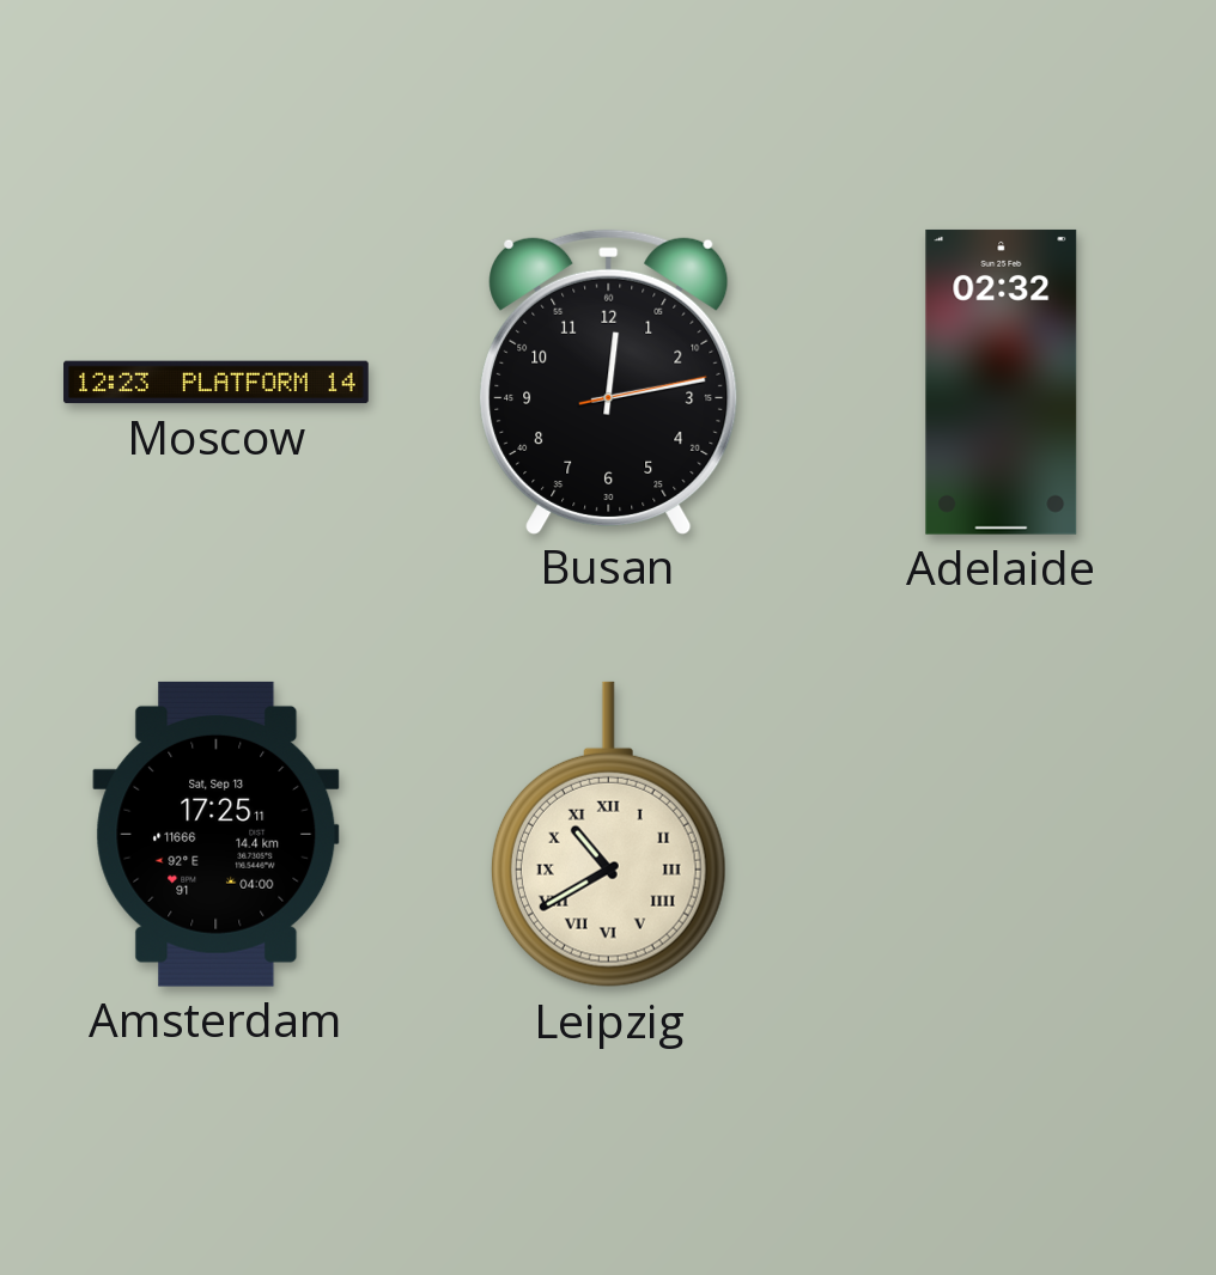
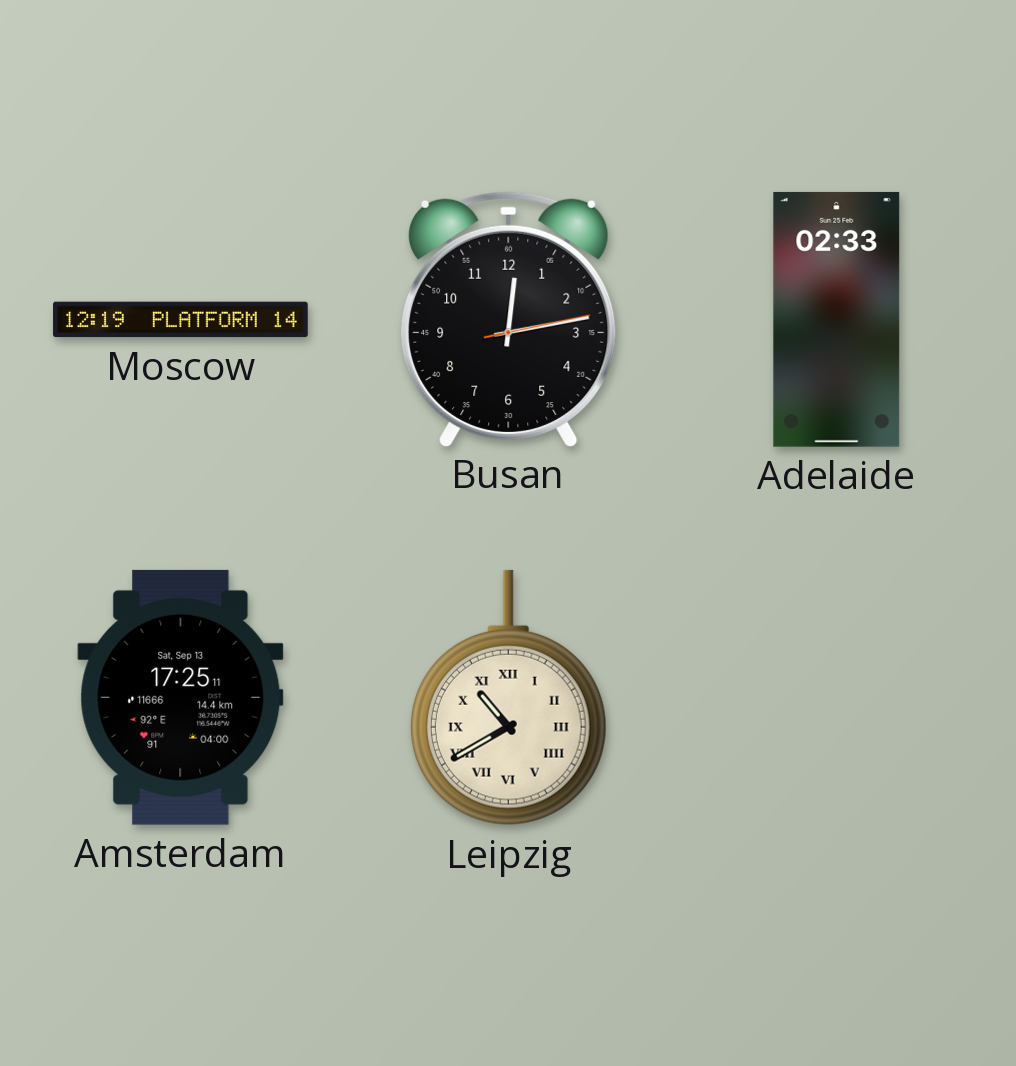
Moscow: 12:23 -> 12:19 (181, 320)
Adelaide: 02:32 -> 02:33 (837, 319)
